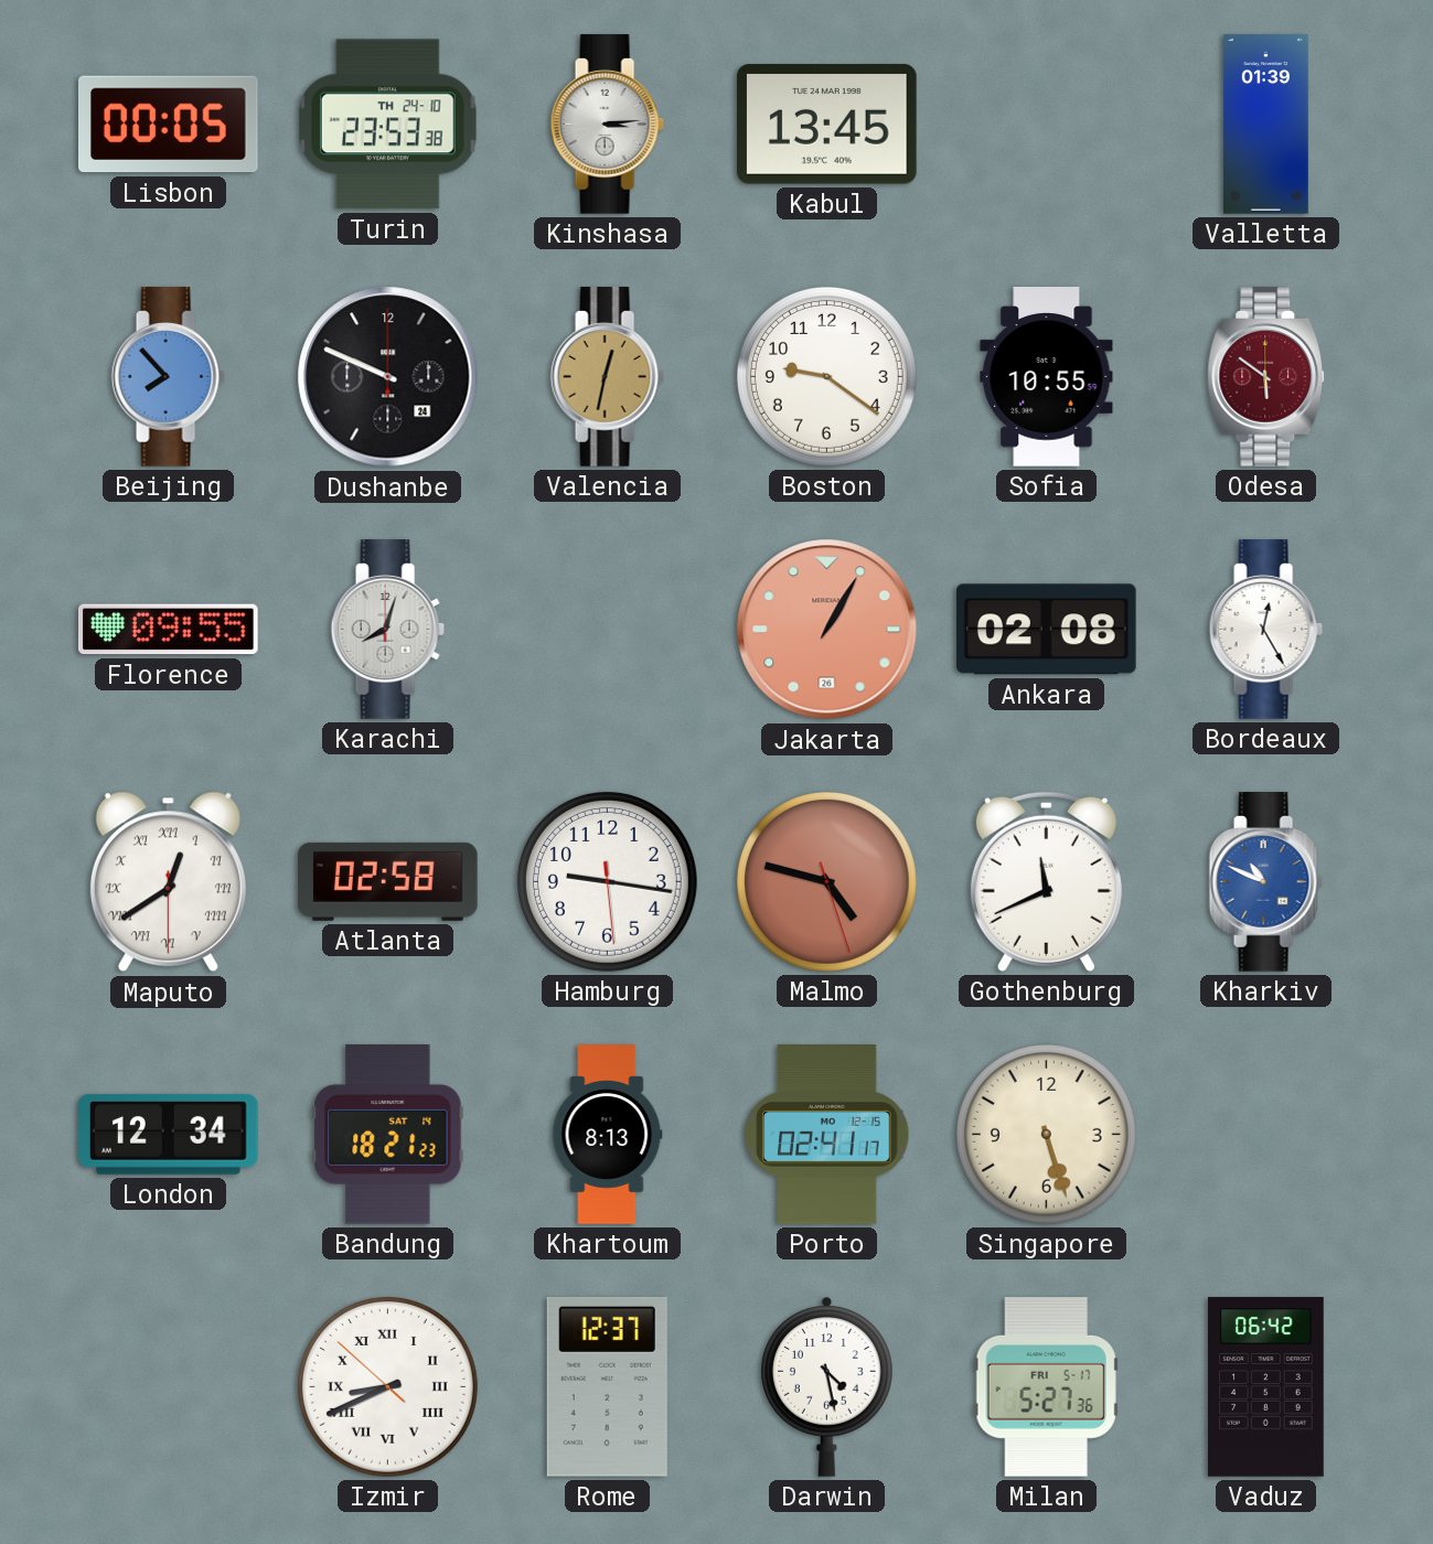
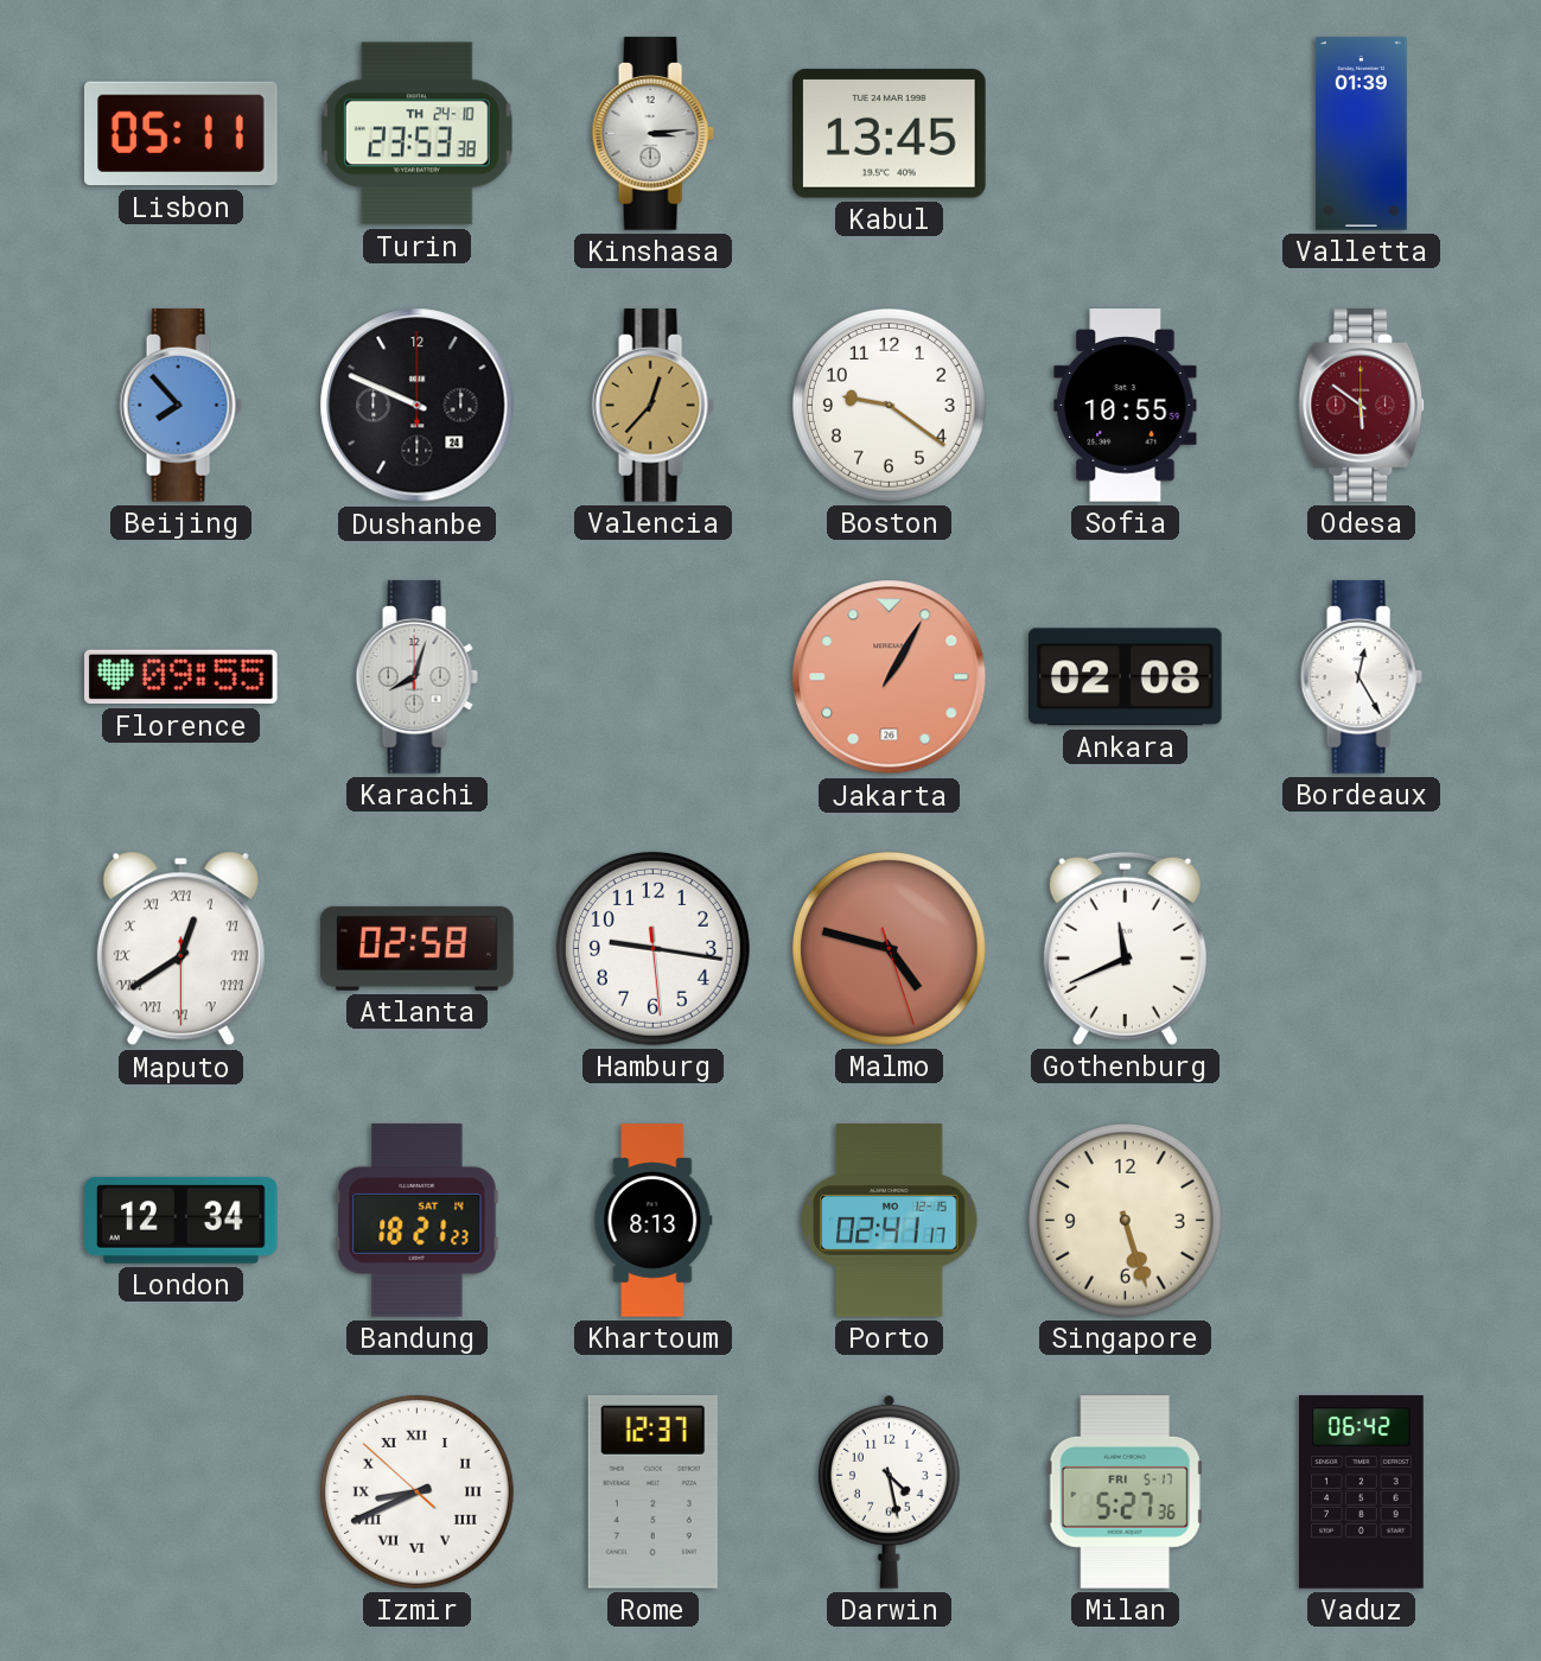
Lisbon: 00:05 -> 05:11 (182, 134)
Valencia: 12:32 -> 12:37 (652, 406)
Kharkiv: 10:49 -> none (1265, 882)
